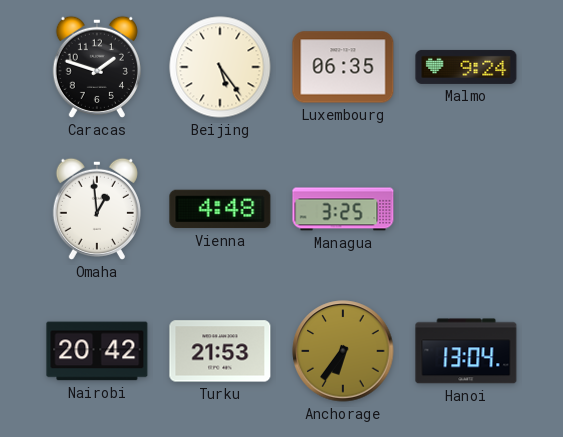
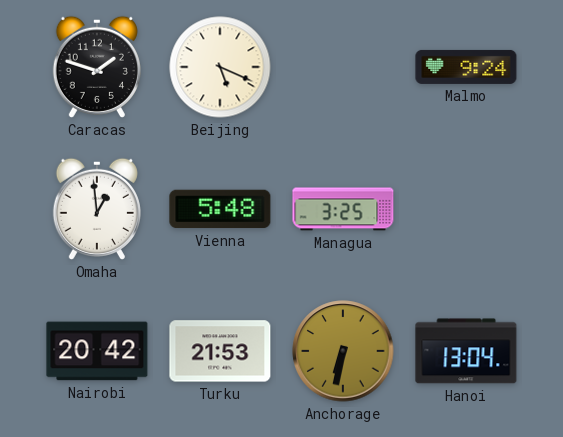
Beijing: 5:24 -> 5:19 (220, 67)
Luxembourg: 06:35 -> none (343, 67)
Vienna: 4:48 -> 5:48 (220, 209)
Anchorage: 6:36 -> 6:32 (343, 351)
